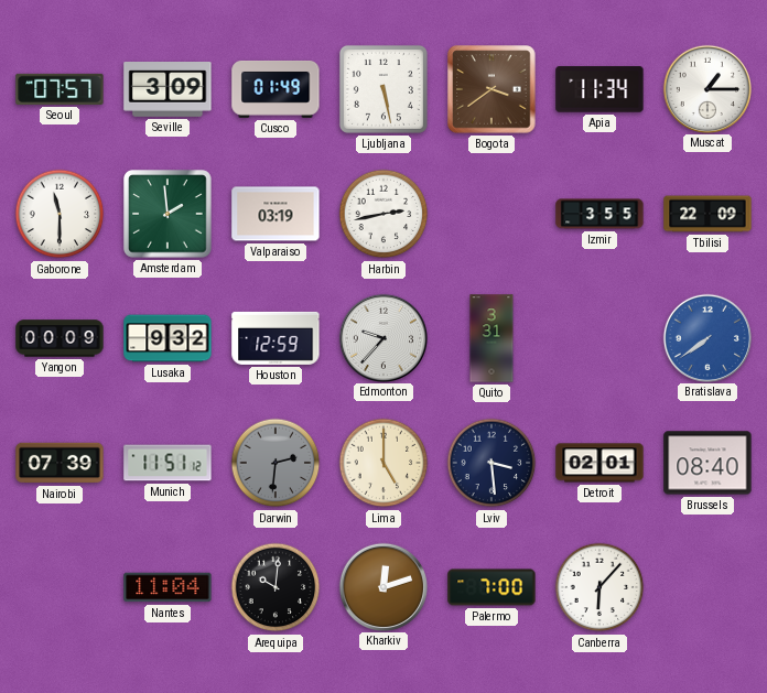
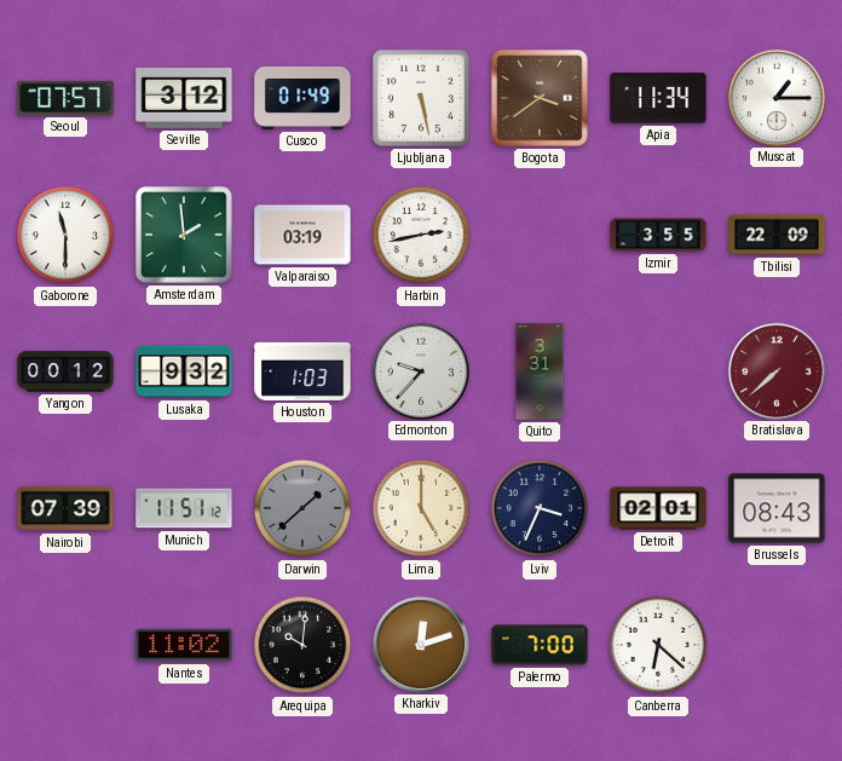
Seville: 3:09 -> 3:12 (184, 99)
Yangon: 00:09 -> 00:12 (65, 371)
Houston: 12:59 -> 1:03 (302, 371)
Bratislava: 7:39 -> 7:38 (775, 370)
Bratislava dial: blue -> burgundy (775, 370)
Darwin: 2:31 -> 1:38 (302, 508)
Lviv: 3:29 -> 3:34 (540, 508)
Brussels: 08:40 -> 08:43 (777, 508)
Nantes: 11:04 -> 11:02 (184, 645)
Canberra: 6:07 -> 6:22 (658, 645)
